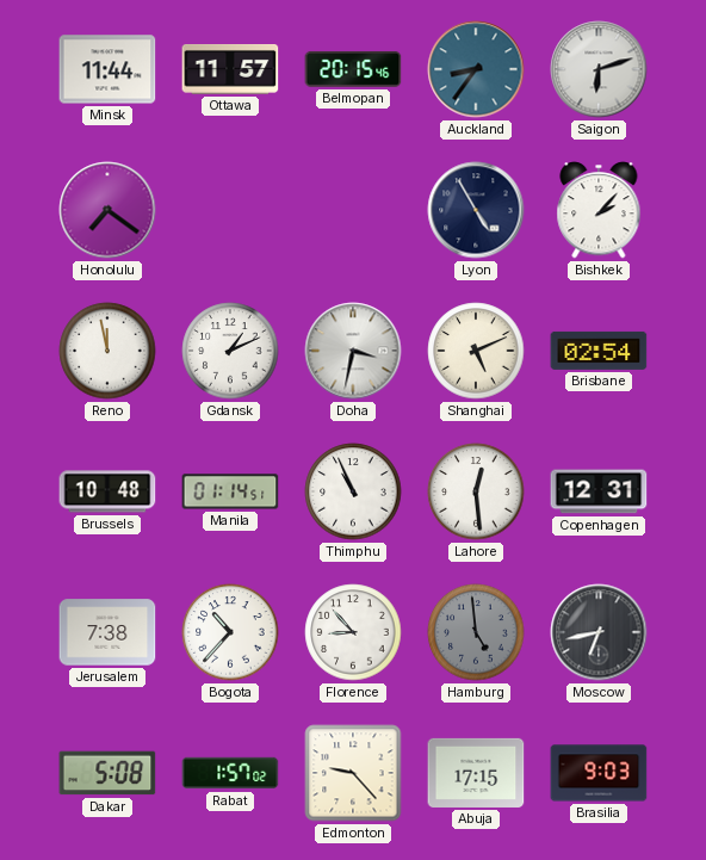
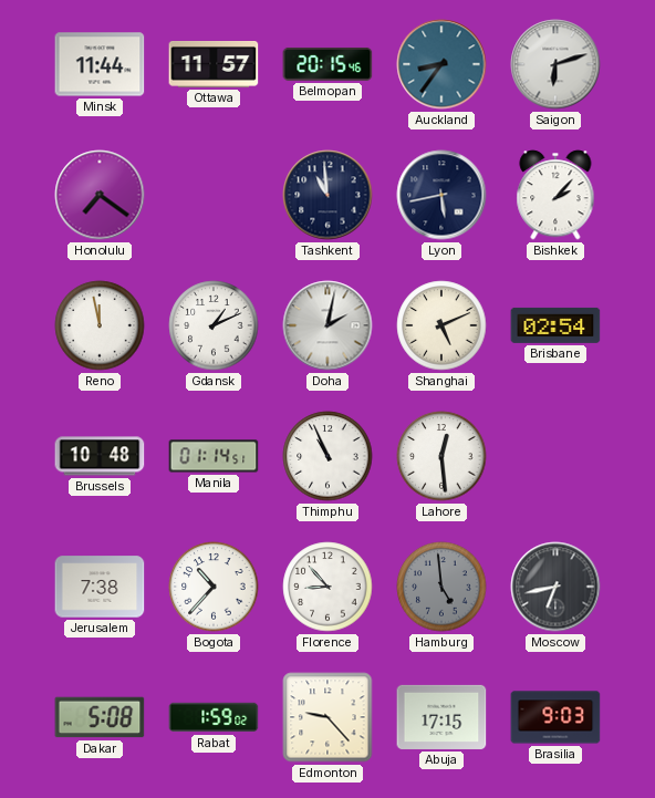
Tashkent: none -> 10:59 (327, 195)
Lyon: 4:55 -> 5:43 (441, 195)
Doha: 3:32 -> 2:02 (327, 325)
Copenhagen: 12:31 -> none (599, 491)
Rabat: 1:57 -> 1:59 (214, 717)
